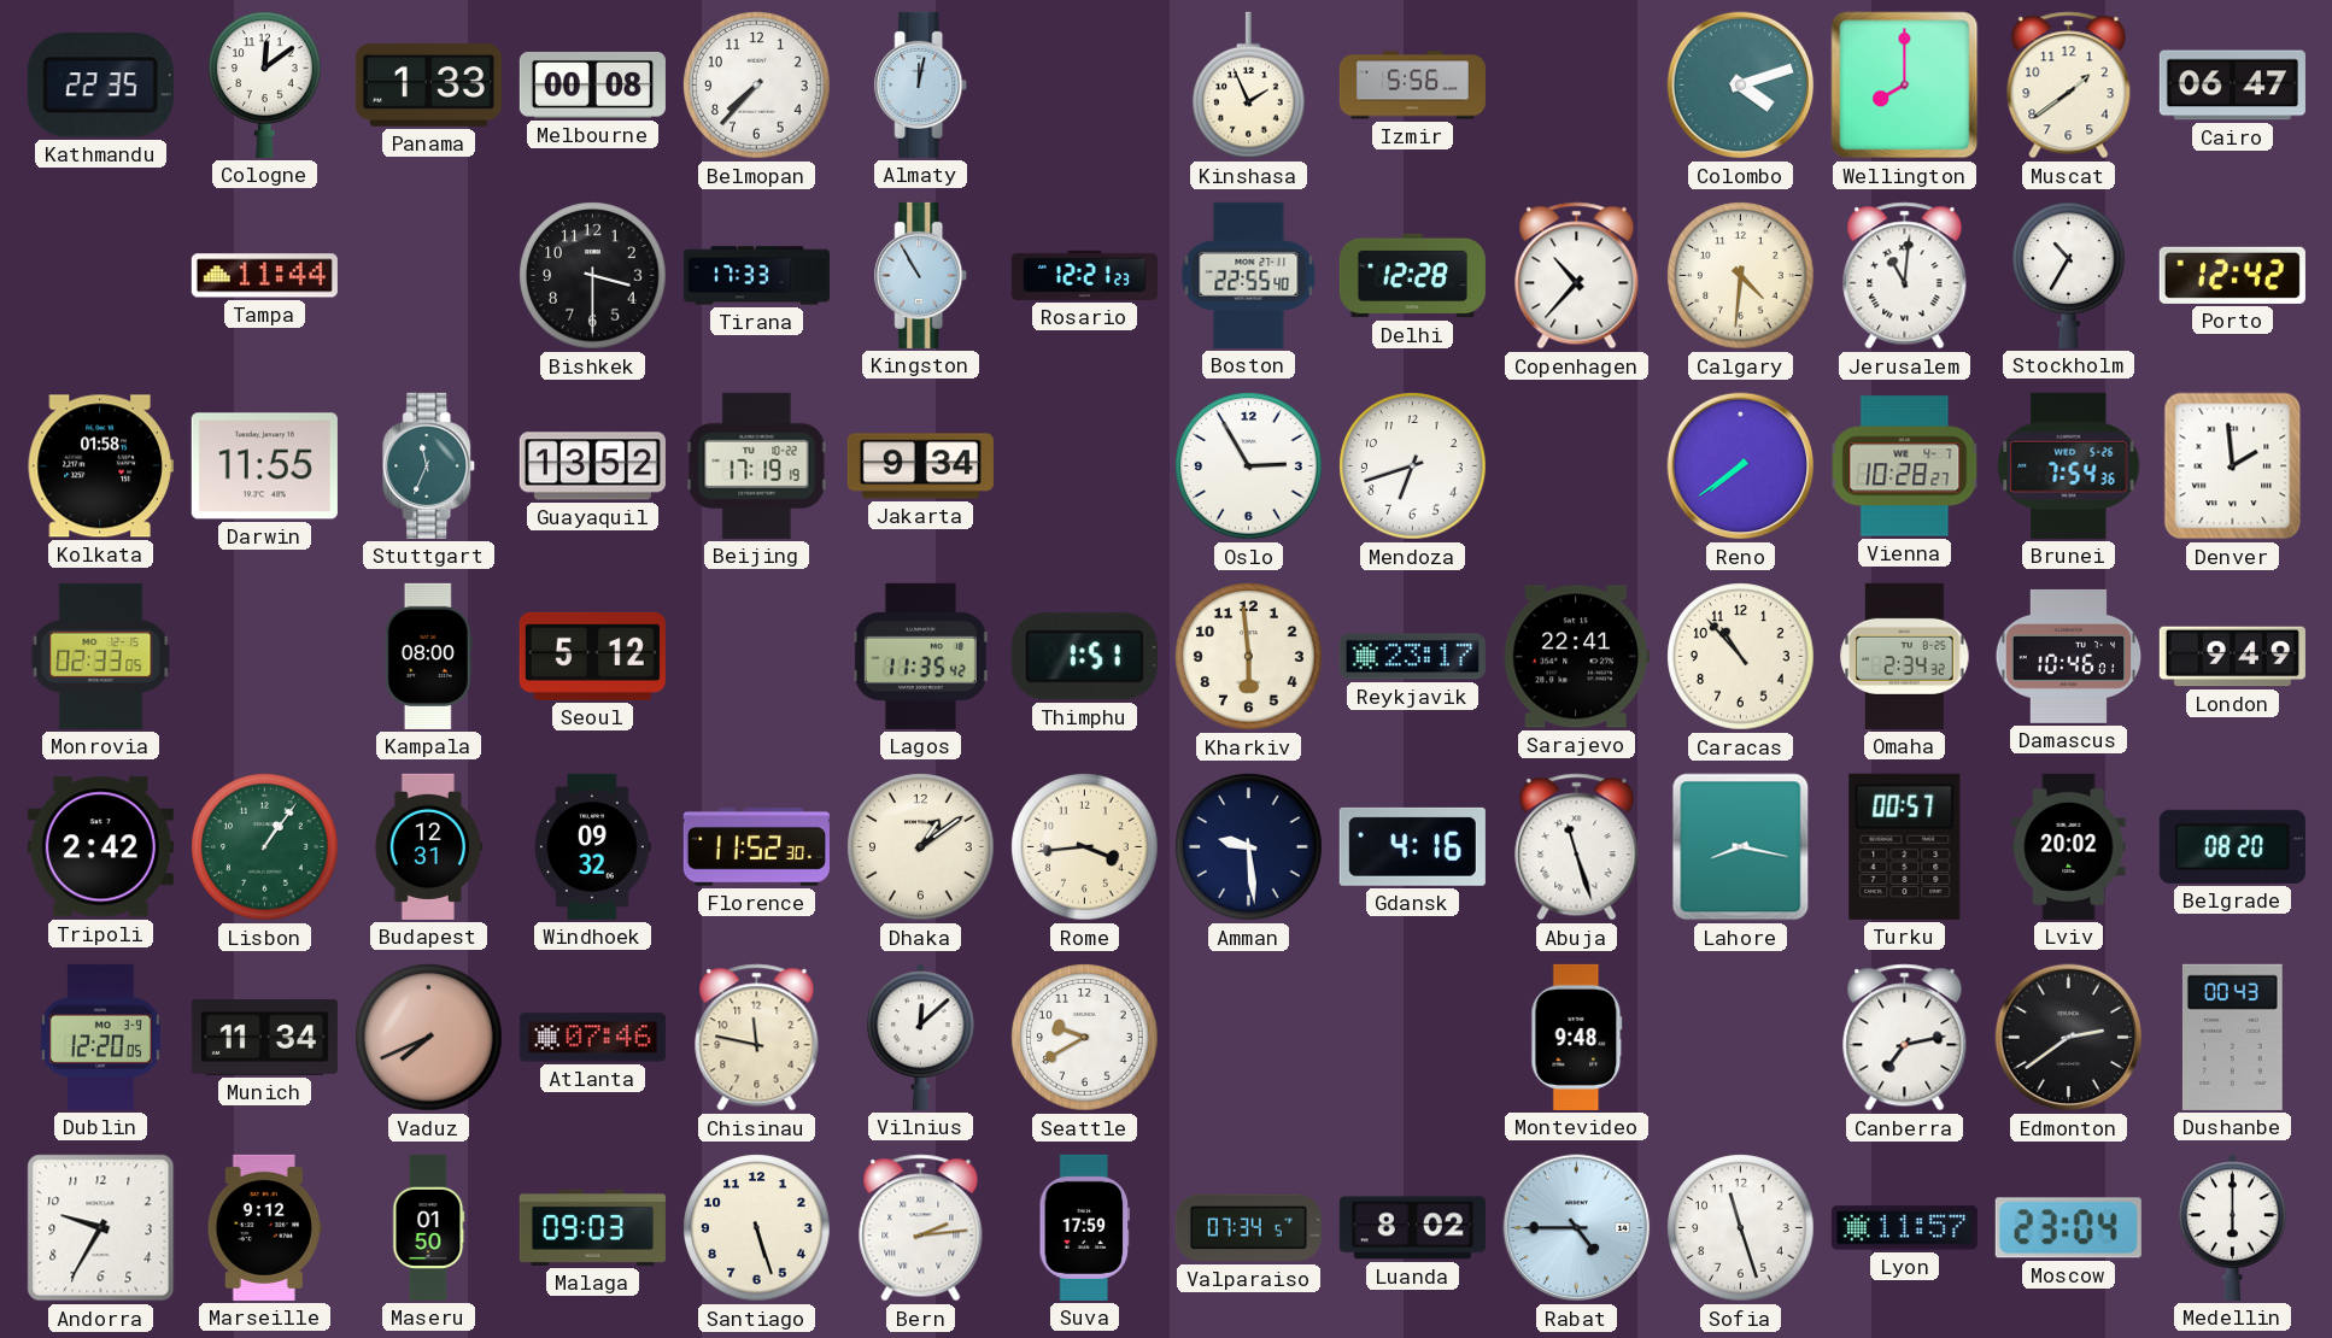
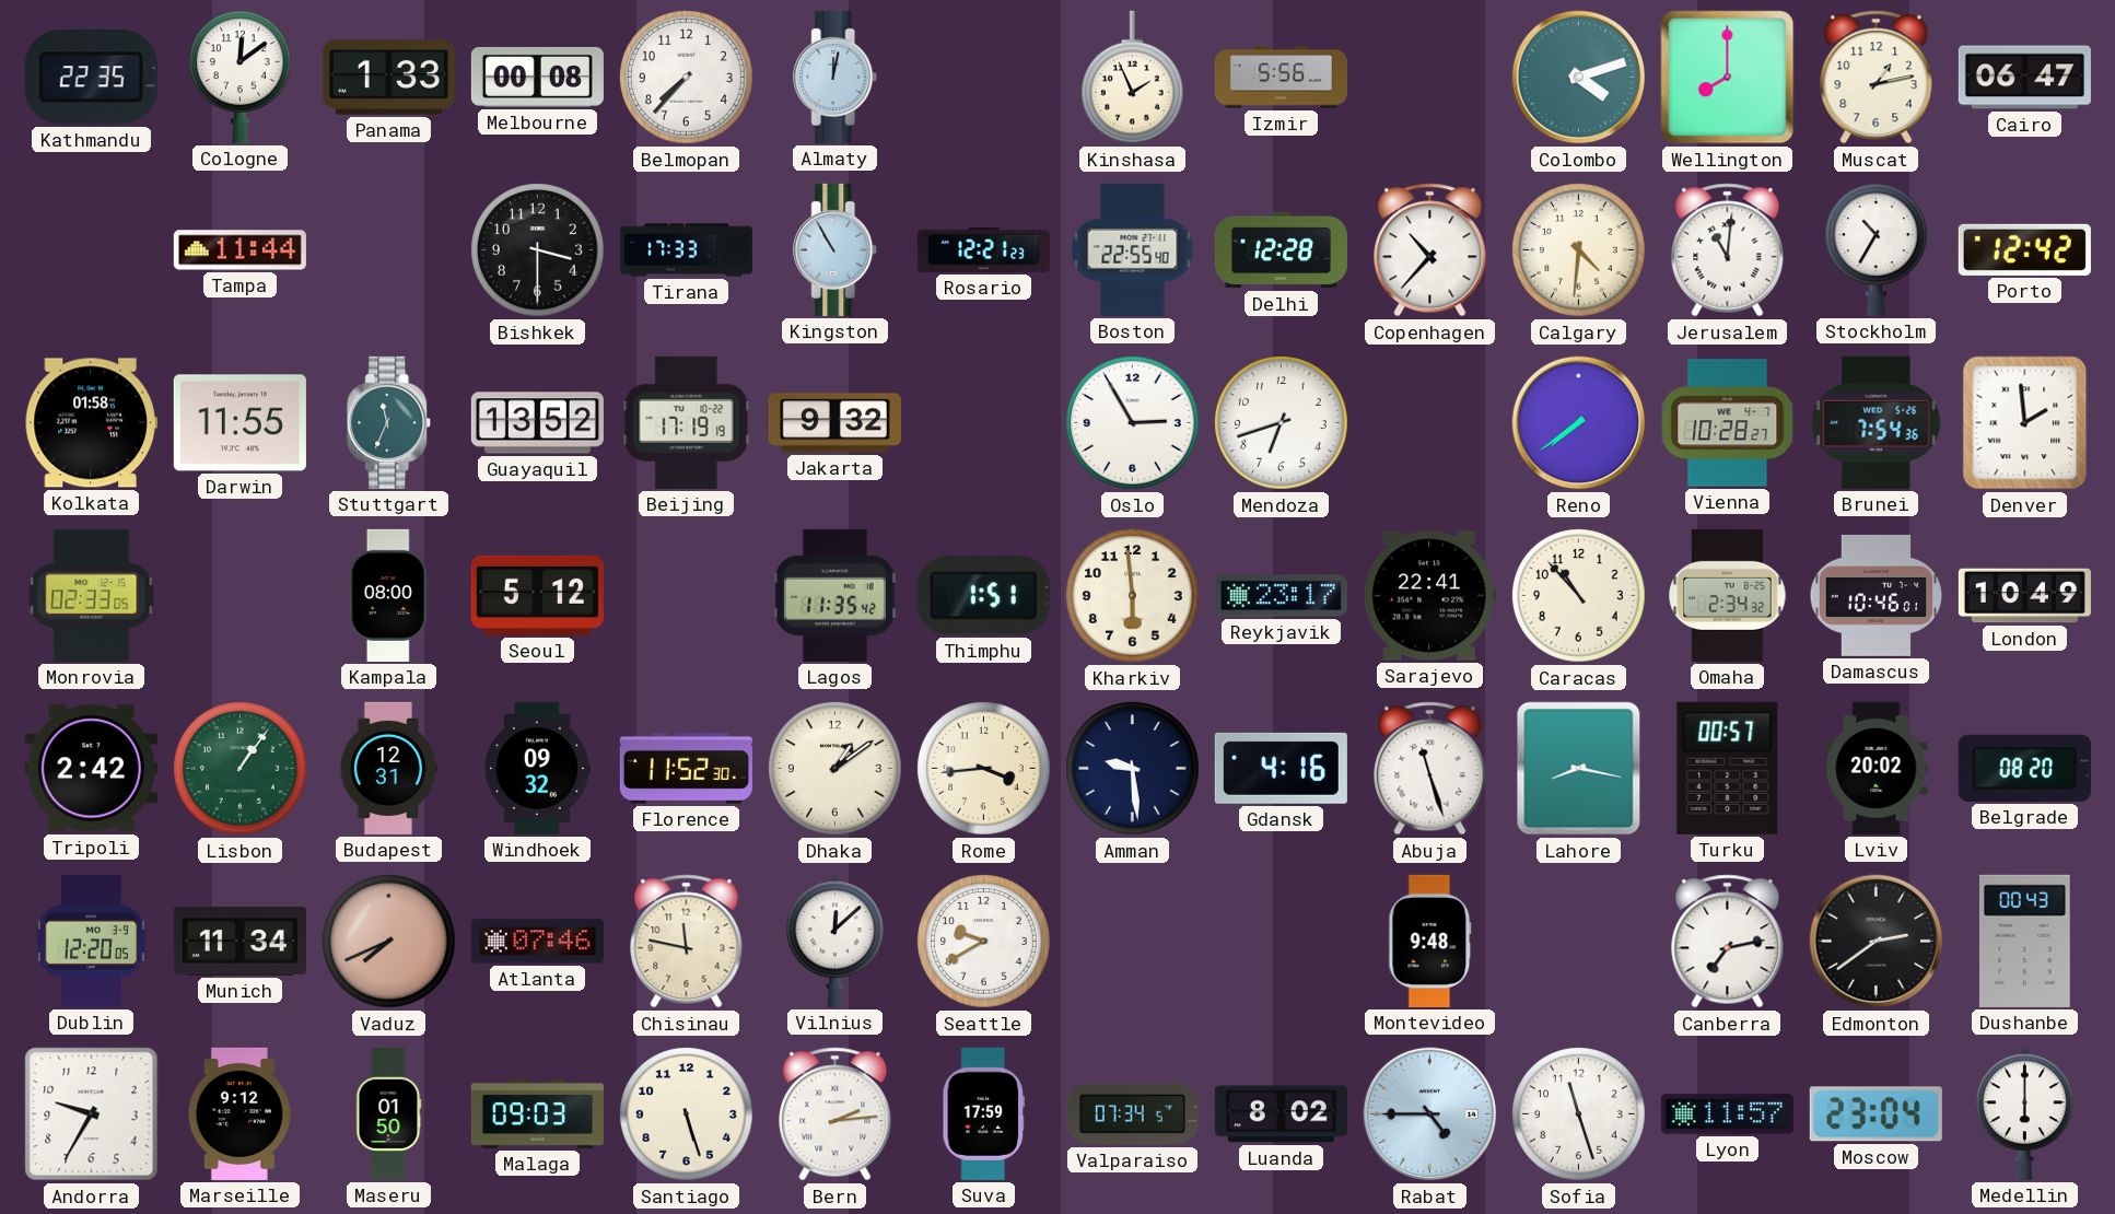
Muscat: 1:39 -> 1:13 (1877, 78)
Jakarta: 9:34 -> 9:32 (834, 423)
London: 9:49 -> 10:49 (2024, 596)
